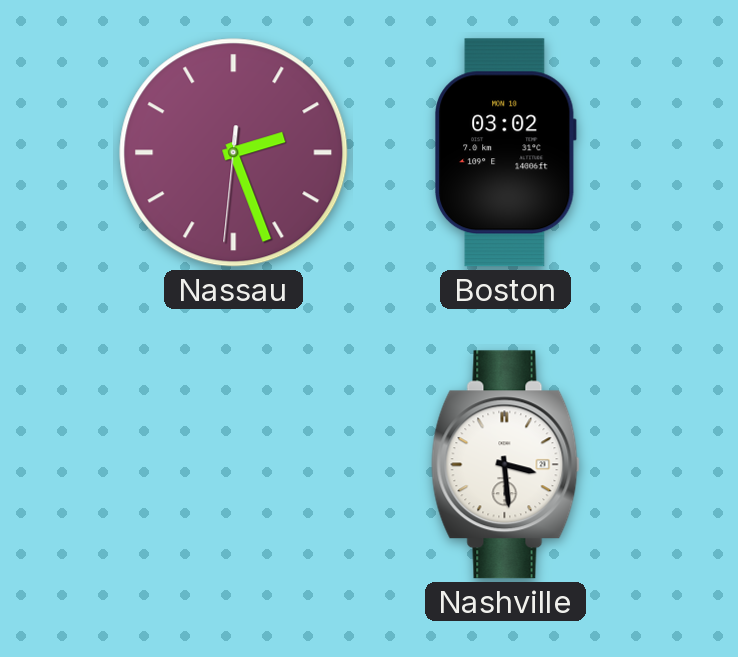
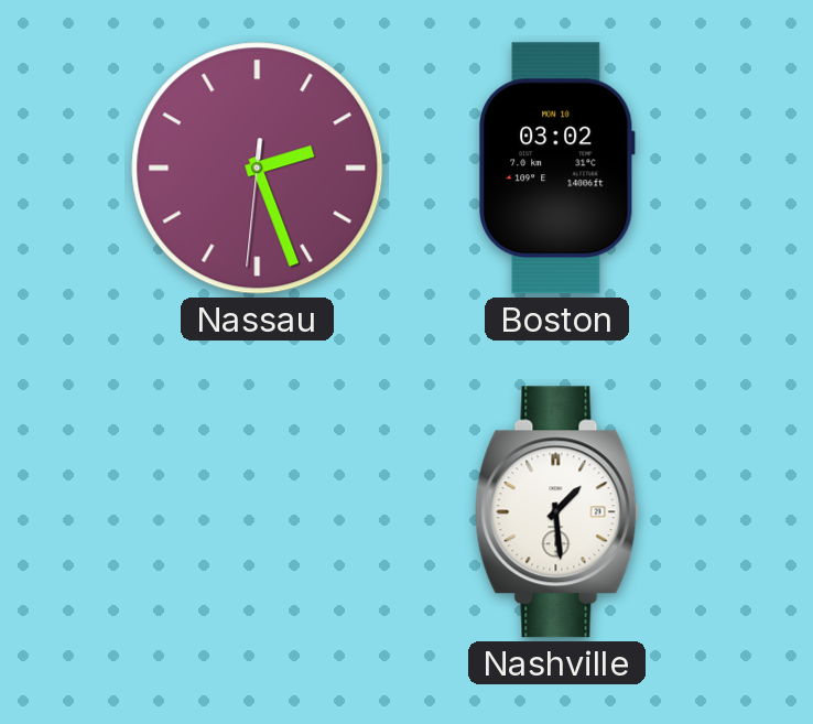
Nashville: 3:29 -> 1:29 (556, 512)
